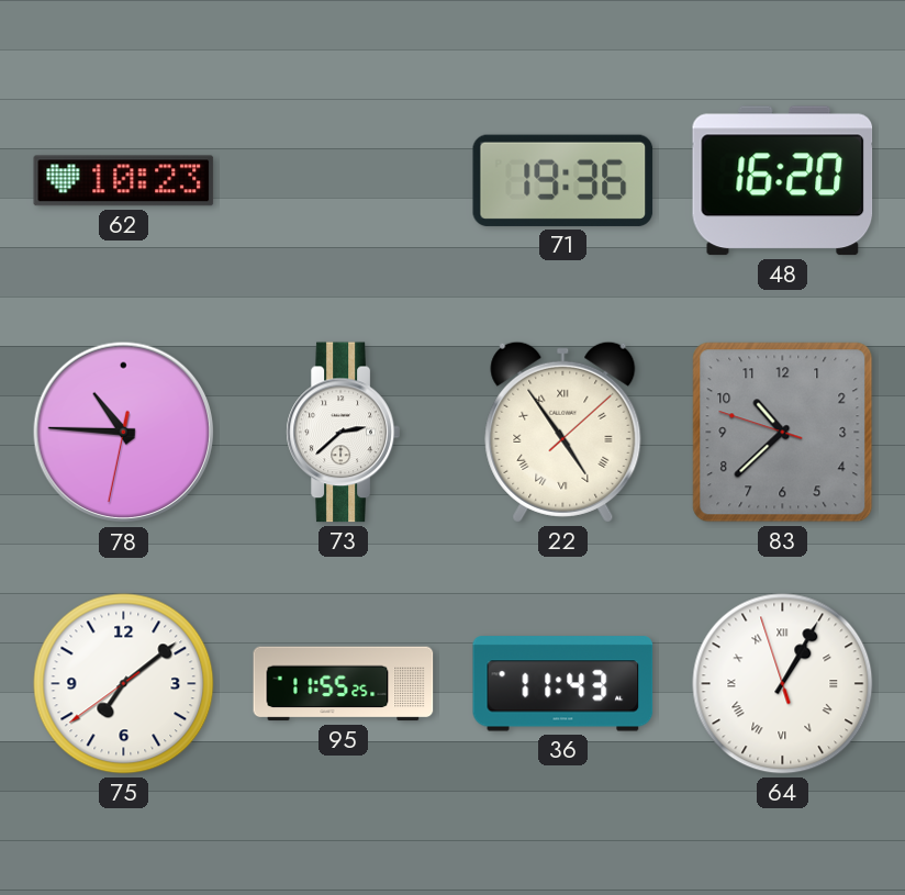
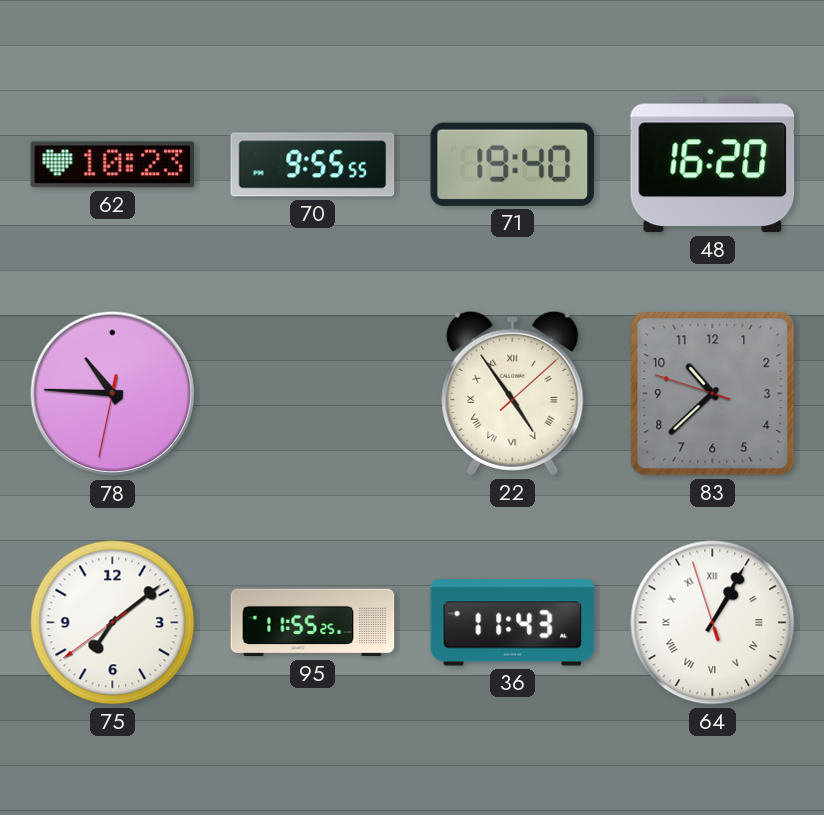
70: none -> 9:55 (313, 165)
71: 19:36 -> 19:40 (513, 164)
73: 2:38 -> none (343, 433)
